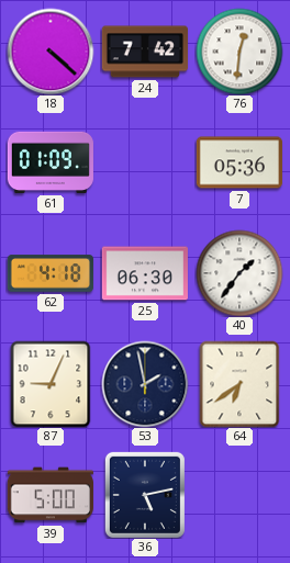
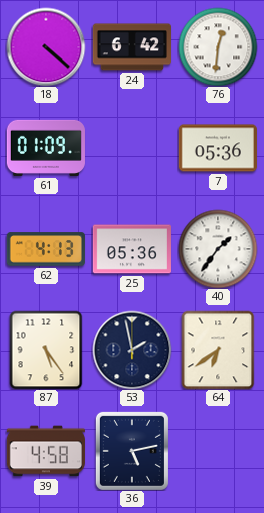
24: 7:42 -> 6:42 (132, 47)
62: 4:18 -> 4:13 (46, 249)
25: 06:30 -> 05:36 (132, 249)
87: 9:04 -> 5:24 (46, 350)
39: 5:00 -> 4:58 (46, 451)
